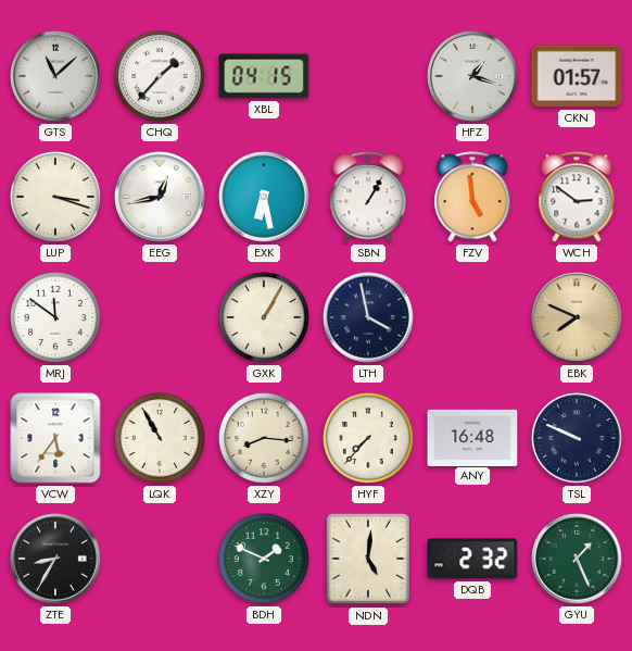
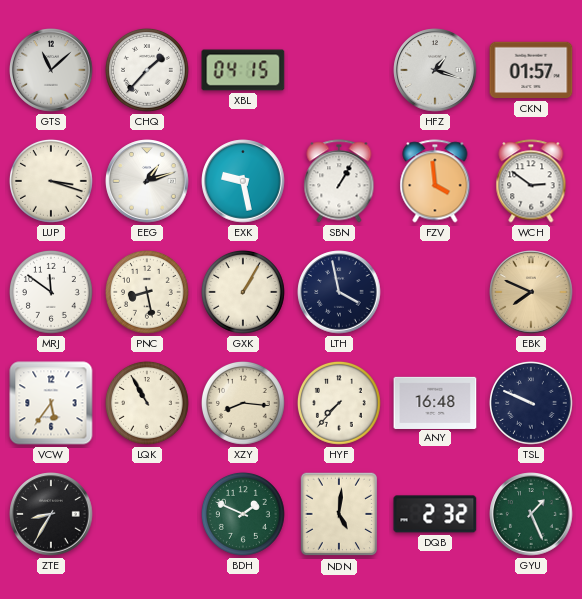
EEG: 12:43 -> 1:12 (147, 181)
EXK: 6:28 -> 9:28 (243, 181)
FZV: 4:59 -> 3:59 (435, 181)
PNC: none -> 8:28 (147, 292)
